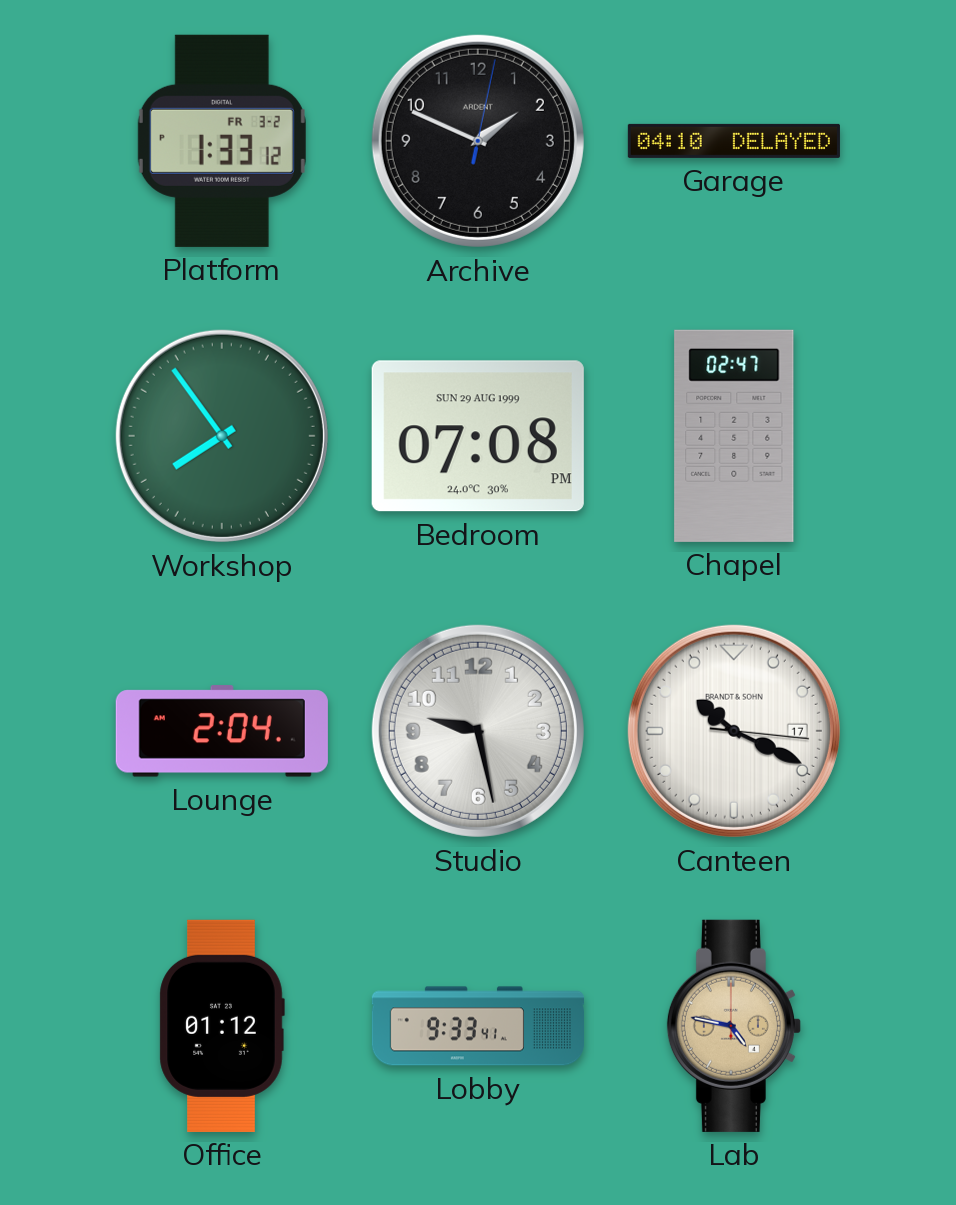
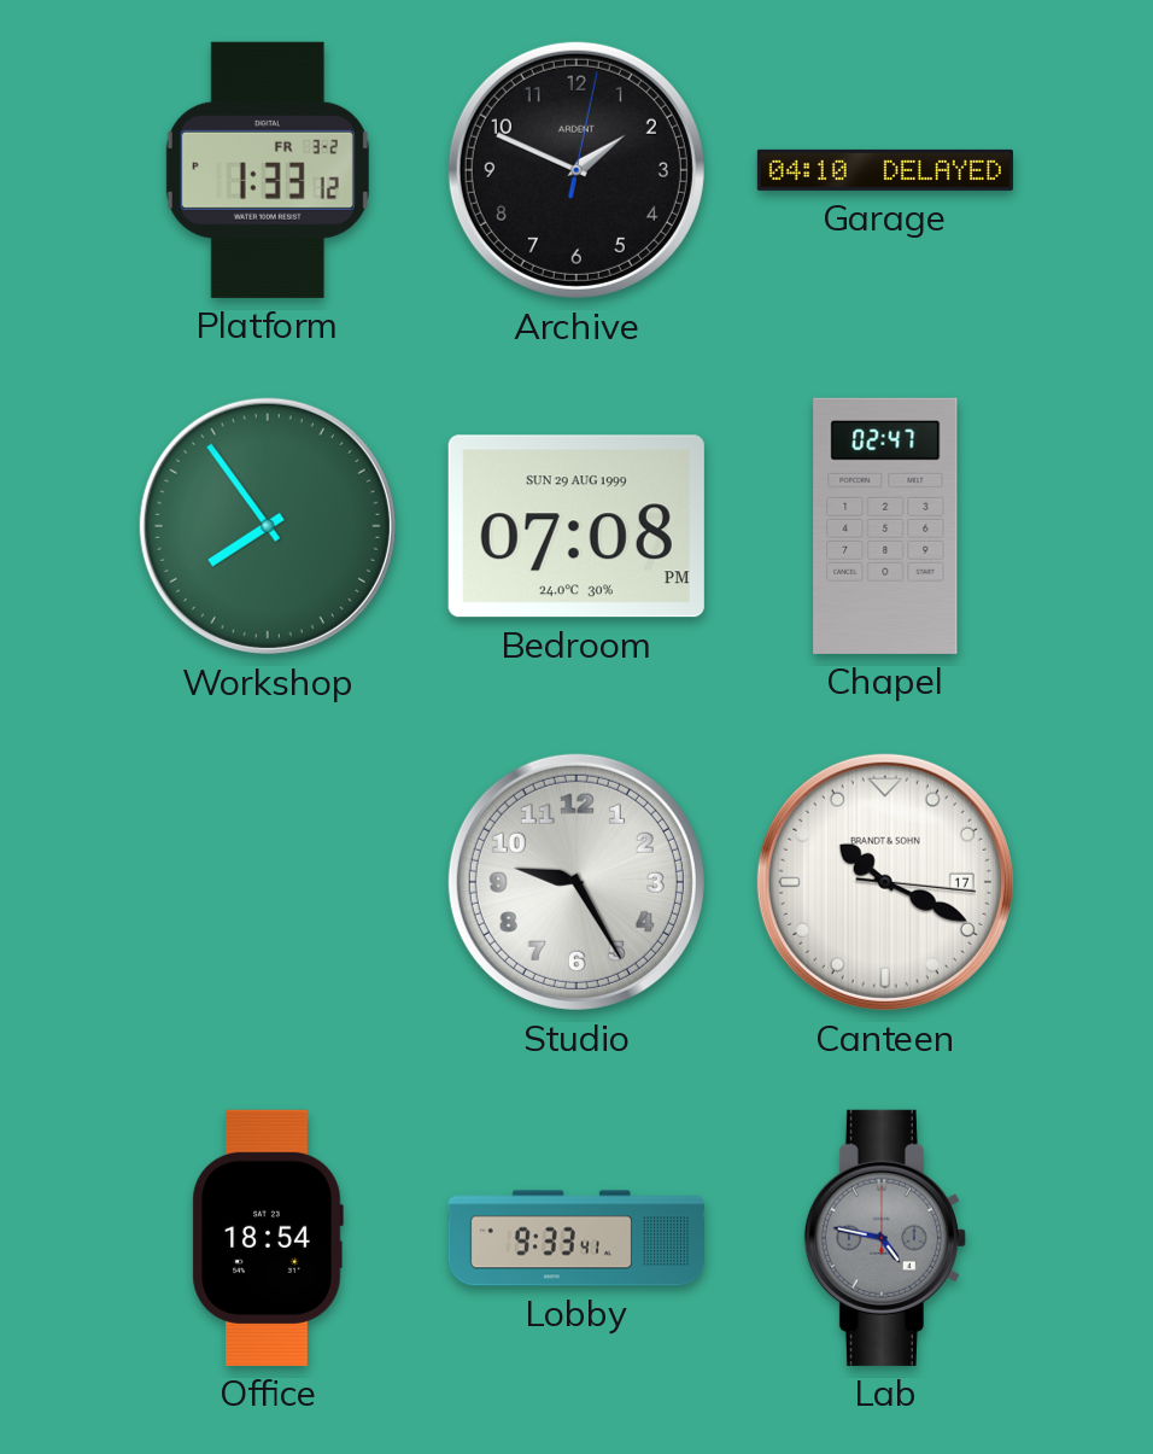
Lounge: 2:04 -> none (222, 731)
Studio: 9:28 -> 9:25 (576, 882)
Office: 01:12 -> 18:54 (268, 1238)
Lab dial: champagne -> grey (885, 1238)
